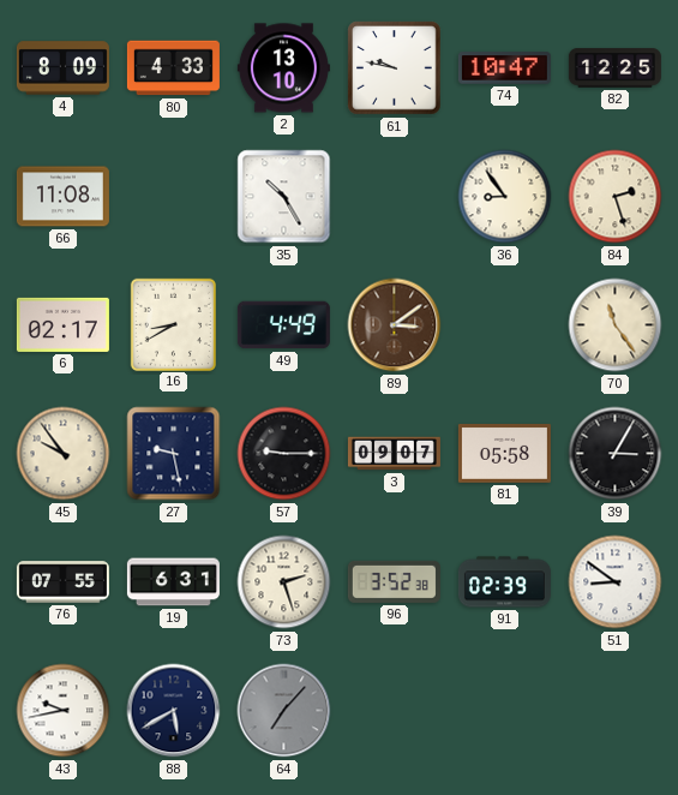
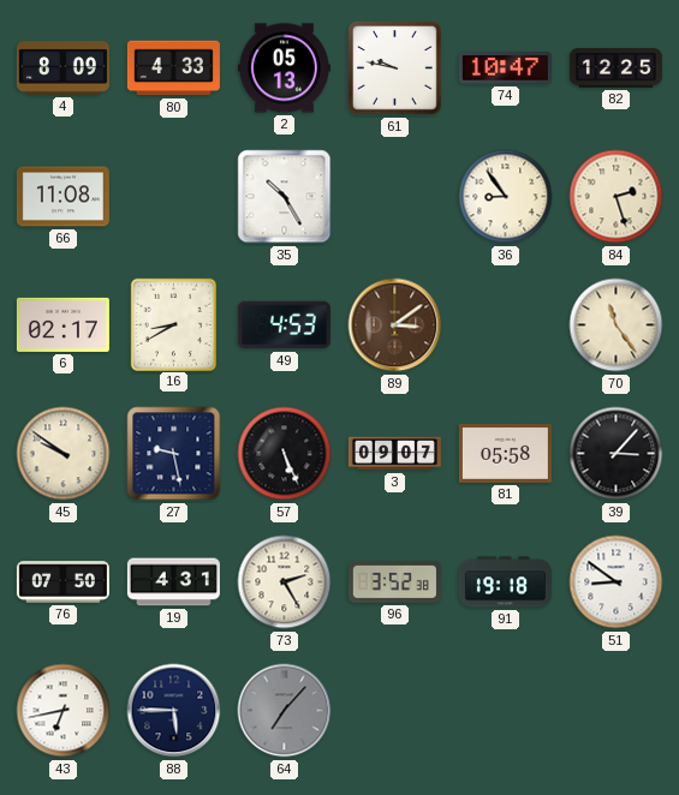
2: 13:10 -> 05:13 (284, 68)
49: 4:49 -> 4:53 (284, 325)
45: 9:54 -> 9:51 (64, 454)
57: 9:15 -> 5:26 (285, 454)
39: 3:05 -> 3:07 (617, 454)
76: 07:55 -> 07:50 (62, 582)
19: 6:31 -> 4:31 (173, 582)
73: 2:27 -> 2:25 (285, 582)
91: 02:39 -> 19:18 (505, 582)
43: 9:43 -> 6:43 (64, 711)
88: 5:40 -> 5:45 (174, 711)
